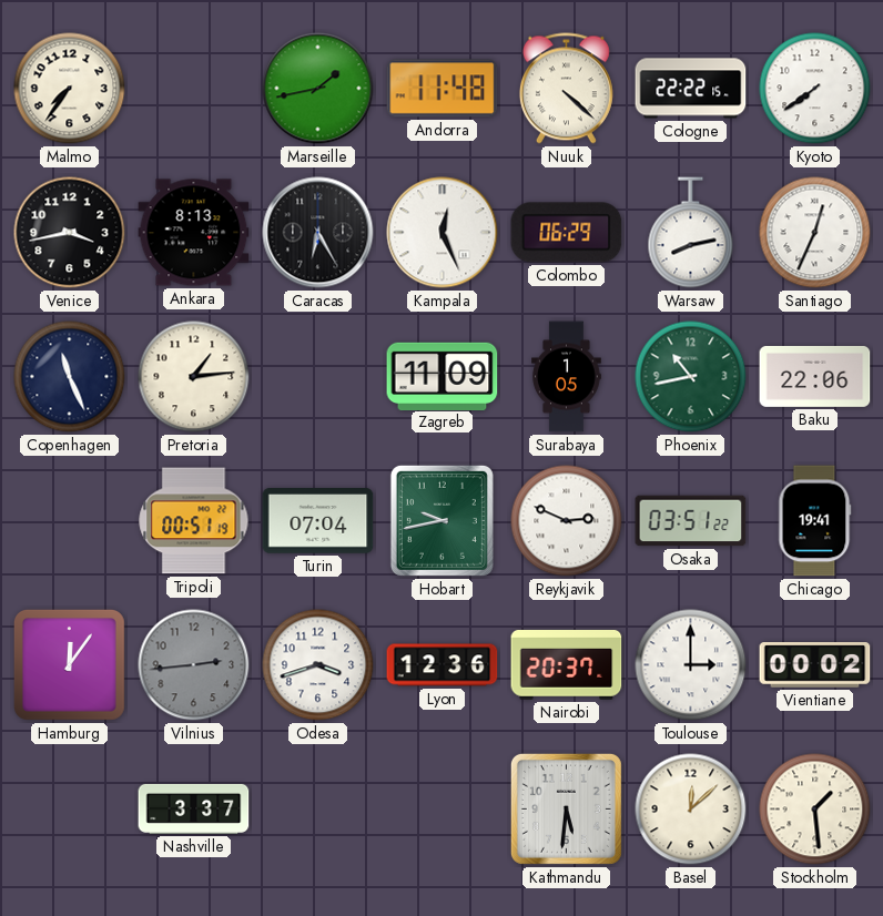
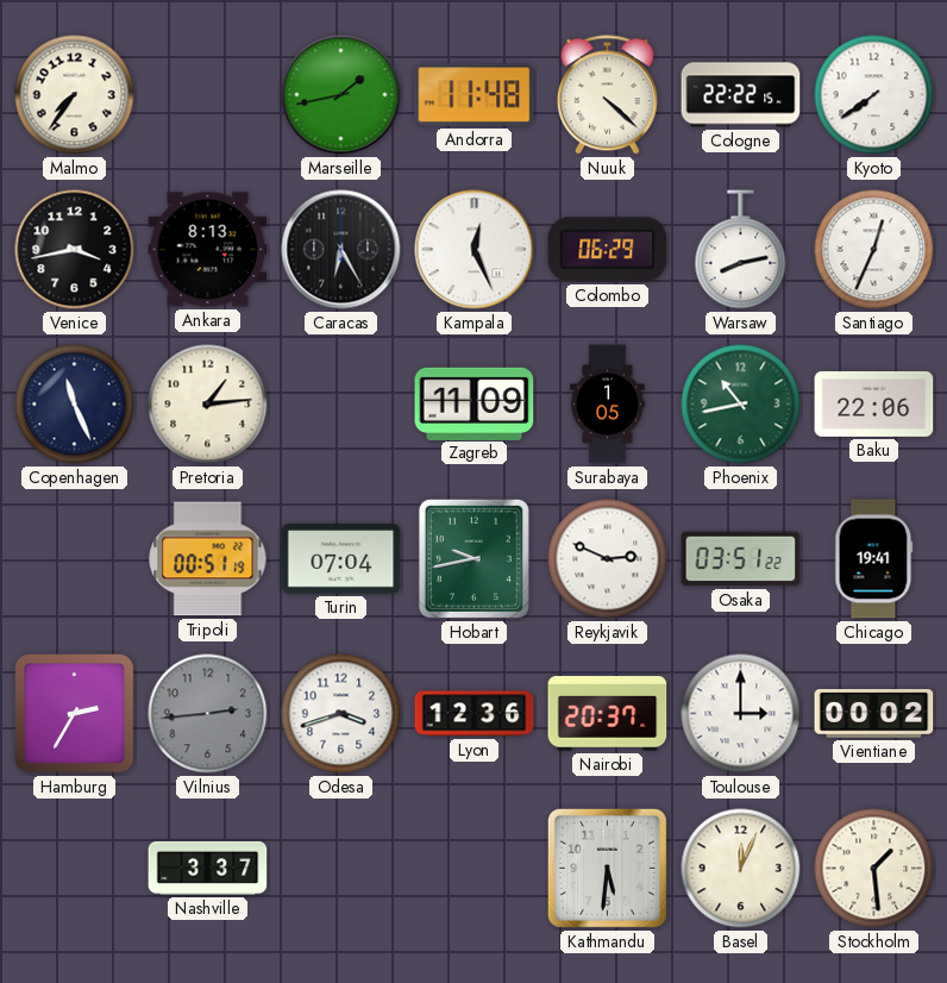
Hamburg: 12:06 -> 2:35 (74, 713)
Basel: 12:08 -> 12:04 (741, 869)
